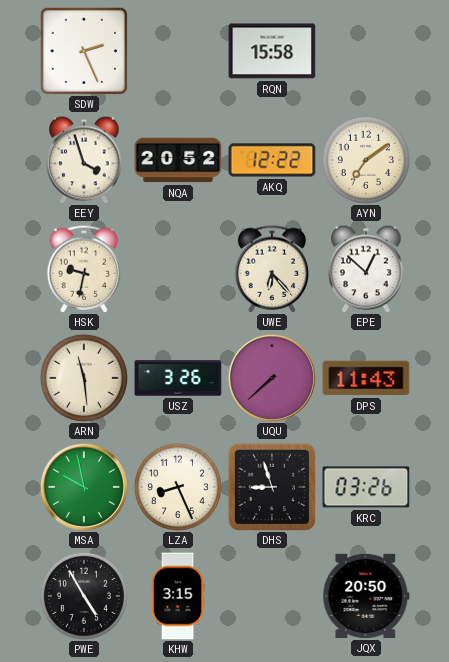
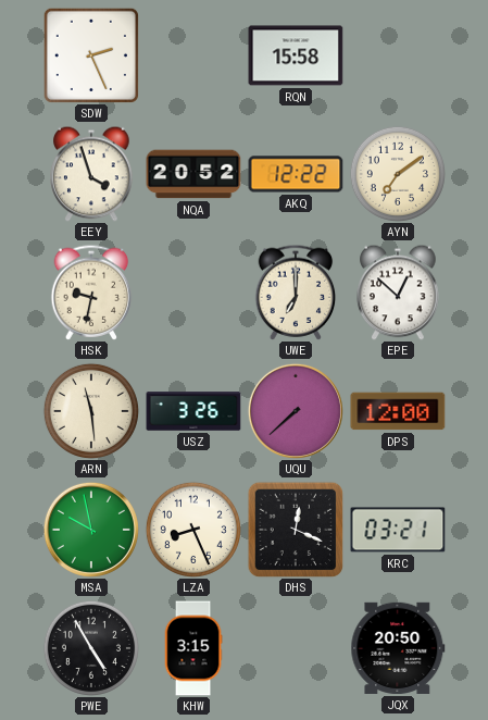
UWE: 6:23 -> 7:00 (296, 293)
DPS: 11:43 -> 12:00 (398, 411)
DHS: 8:57 -> 12:19 (296, 530)
KRC: 03:26 -> 03:21 (398, 530)
